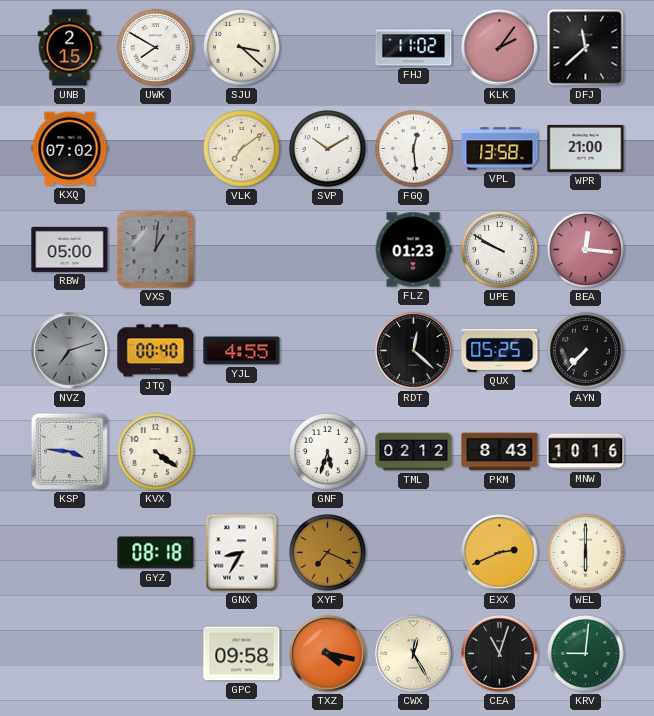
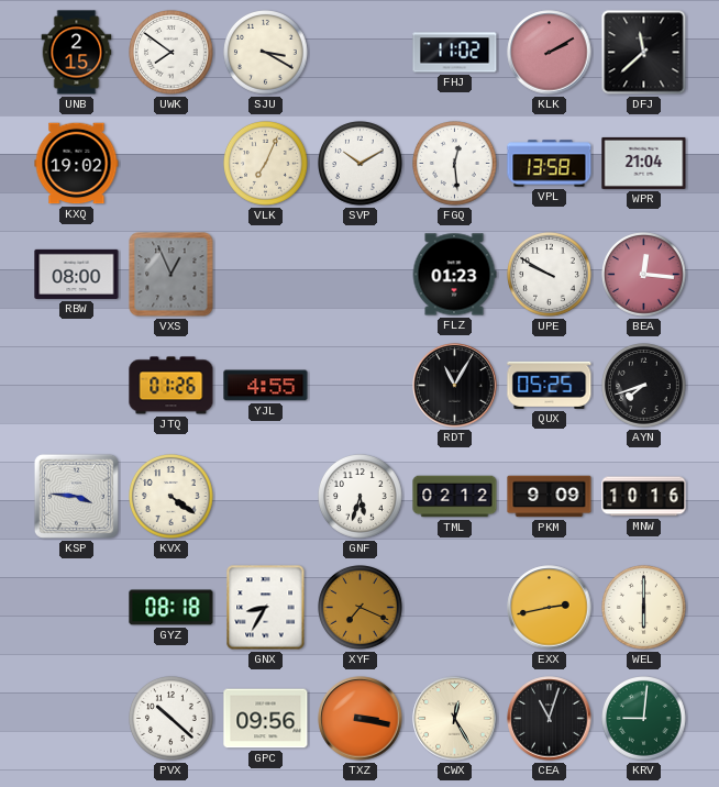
UWK: 7:50 -> 7:51 (172, 53)
SJU: 3:22 -> 3:20 (266, 53)
KLK: 2:06 -> 2:10 (550, 53)
KXQ: 07:02 -> 19:02 (77, 164)
VLK: 7:09 -> 7:04 (266, 164)
WPR: 21:00 -> 21:04 (644, 163)
RBW: 05:00 -> 08:00 (77, 274)
VXS: 1:01 -> 12:56 (172, 275)
NVZ: 7:12 -> none (70, 351)
JTQ: 00:40 -> 01:26 (172, 386)
RDT: 12:22 -> 11:05 (455, 386)
AYN: 7:37 -> 7:42 (644, 386)
PKM: 8:43 -> 9:09 (550, 497)
EXX: 2:41 -> 2:43 (550, 608)
PVX: none -> 10:22 (172, 719)
GPC: 09:58 -> 09:56 (266, 719)
TXZ: 4:17 -> 3:17 (361, 719)
